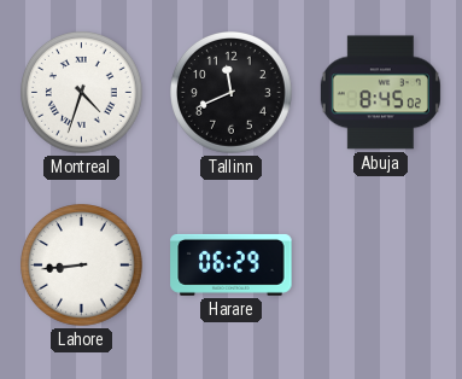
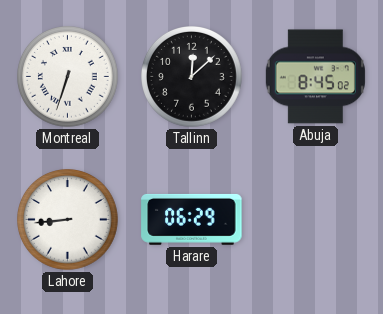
Montreal: 4:33 -> 6:33 (68, 77)
Tallinn: 11:41 -> 12:08 (192, 77)
